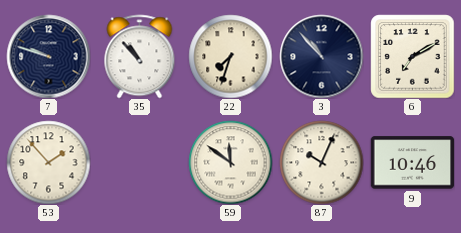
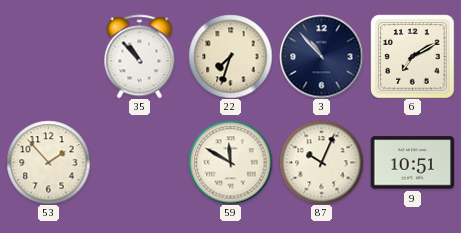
7: 9:48 -> none (48, 56)
59: 11:51 -> 11:50 (230, 162)
9: 10:46 -> 10:51 (412, 163)
